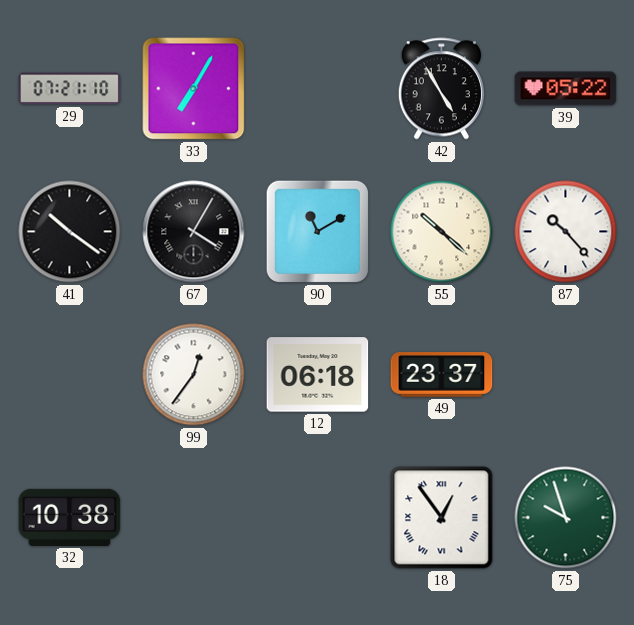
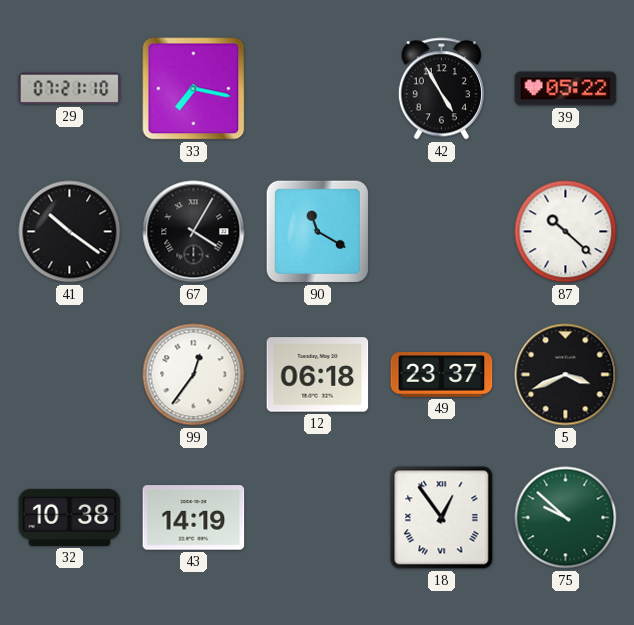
33: 7:05 -> 7:17 (194, 89)
90: 11:10 -> 11:20 (317, 231)
55: 10:22 -> none (442, 232)
87: 10:23 -> 10:22 (566, 232)
5: none -> 3:41 (566, 375)
43: none -> 14:19 (194, 518)
75: 9:57 -> 9:52 (566, 518)
